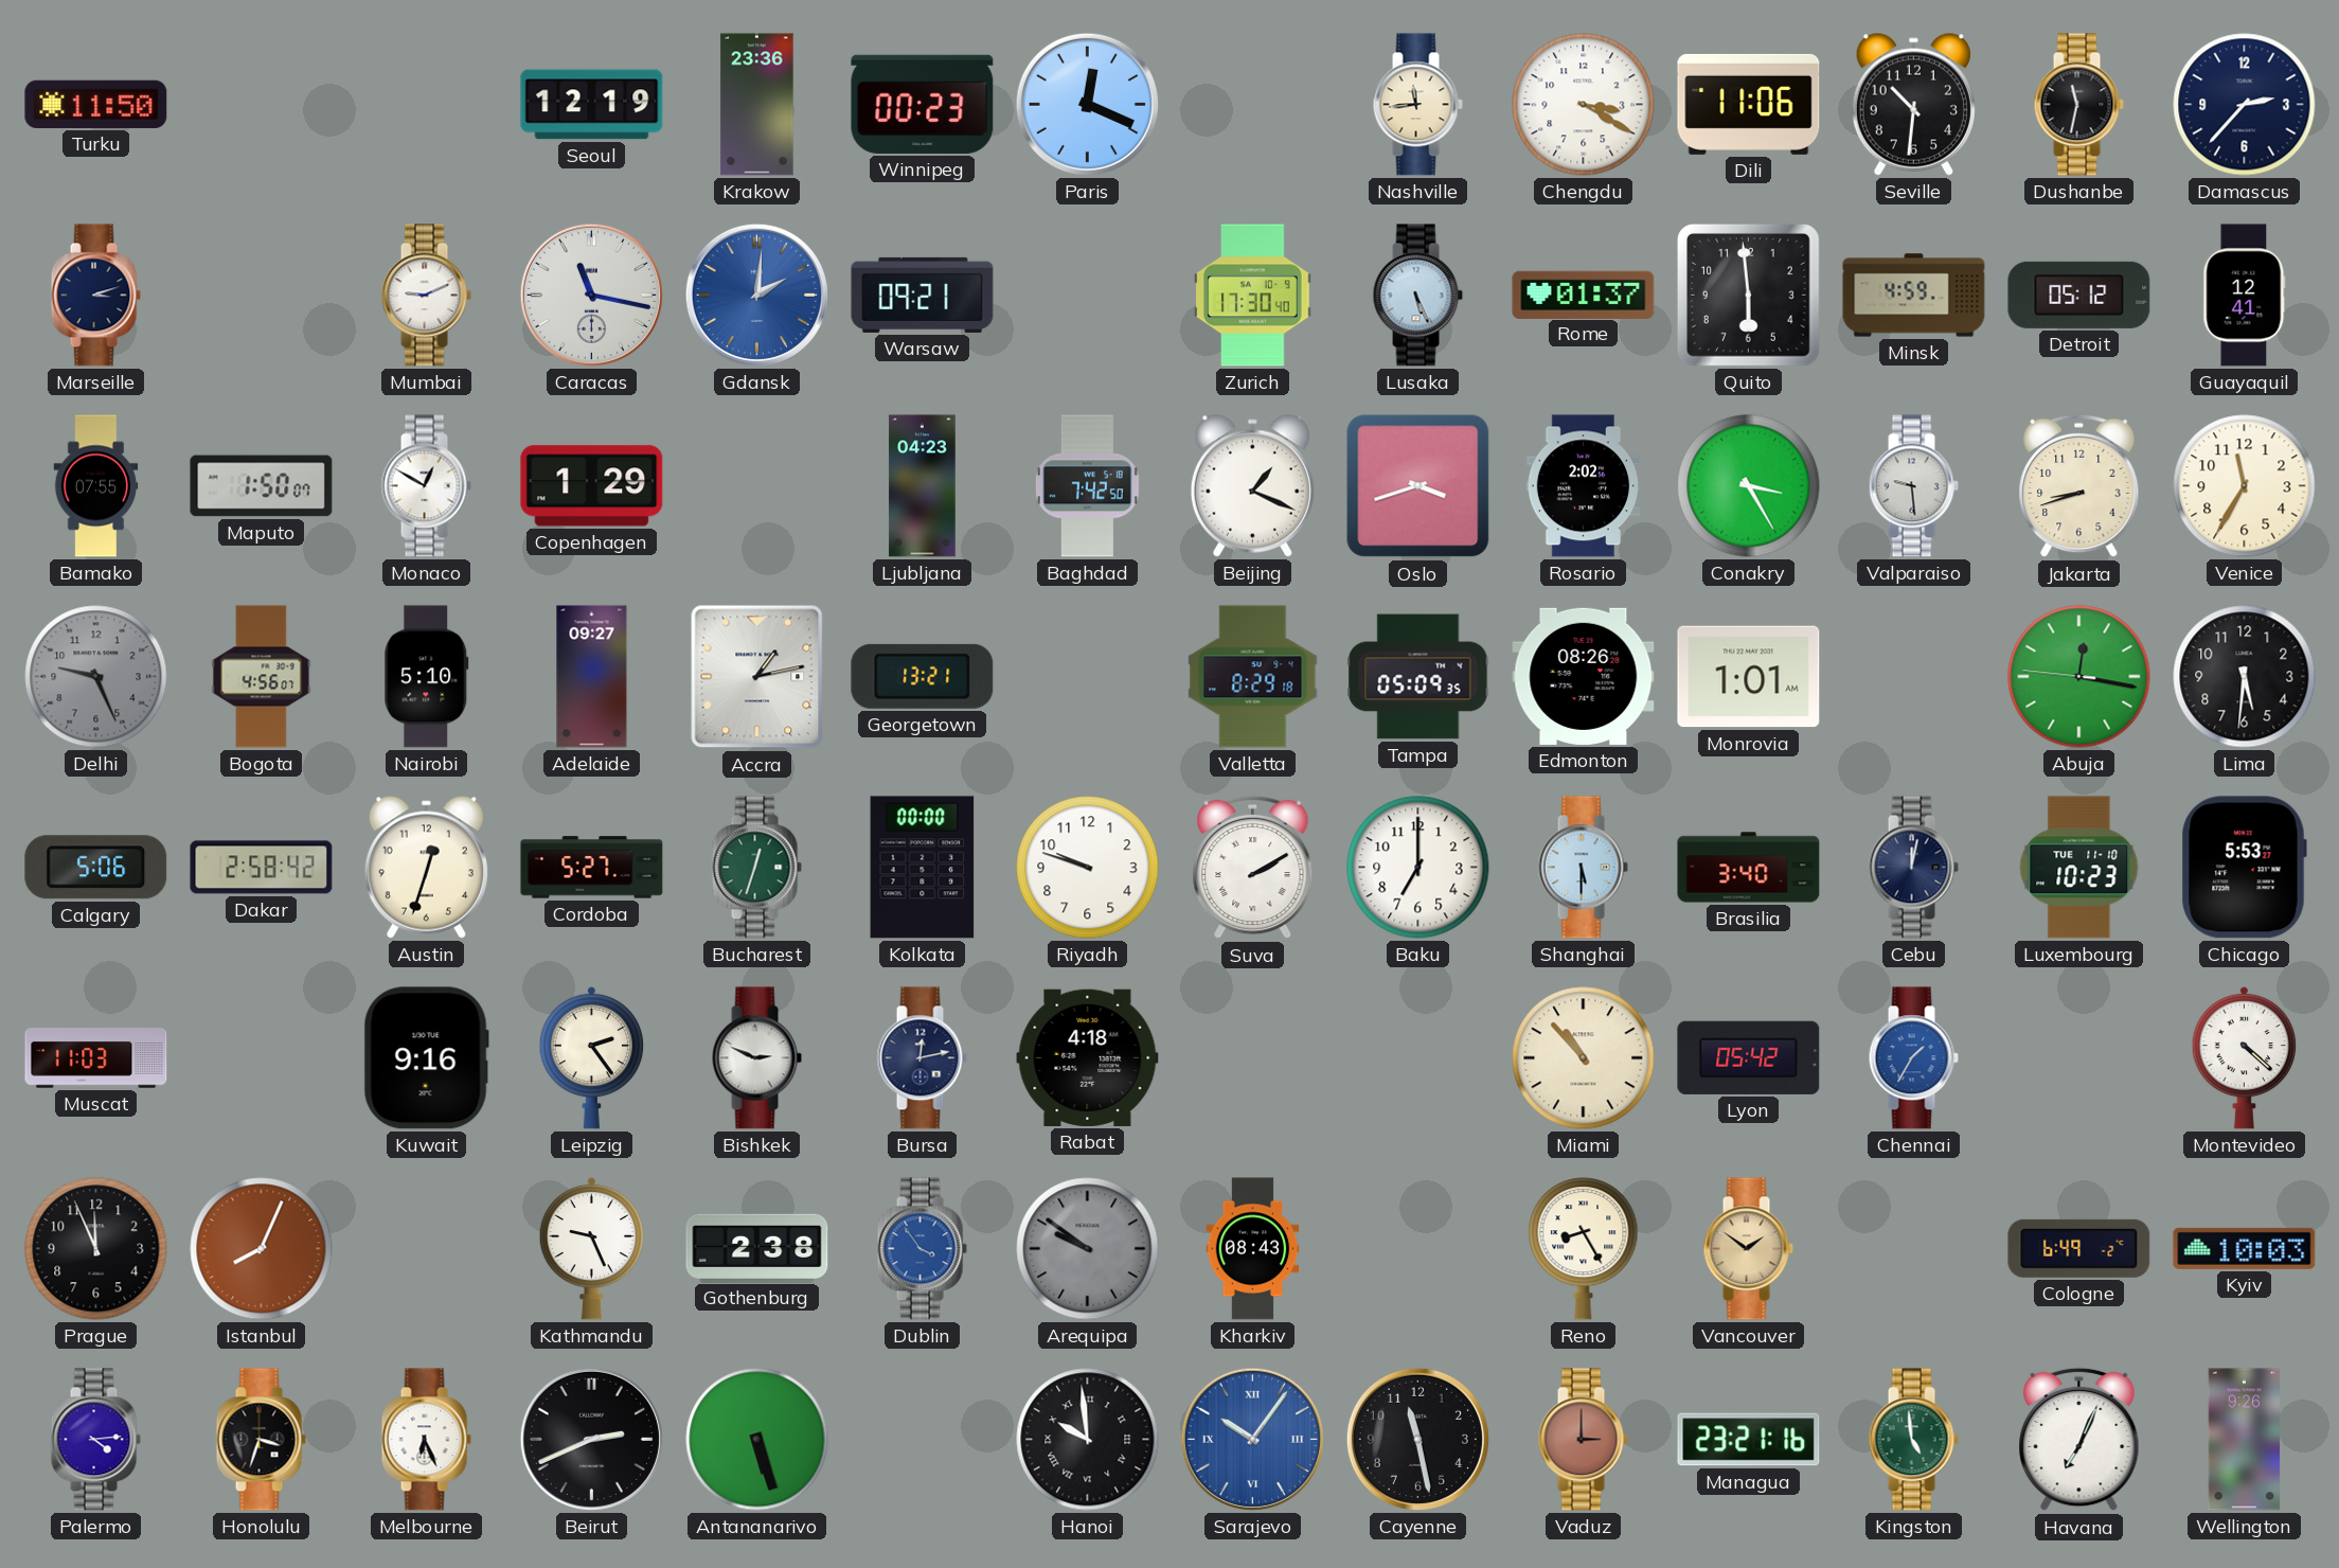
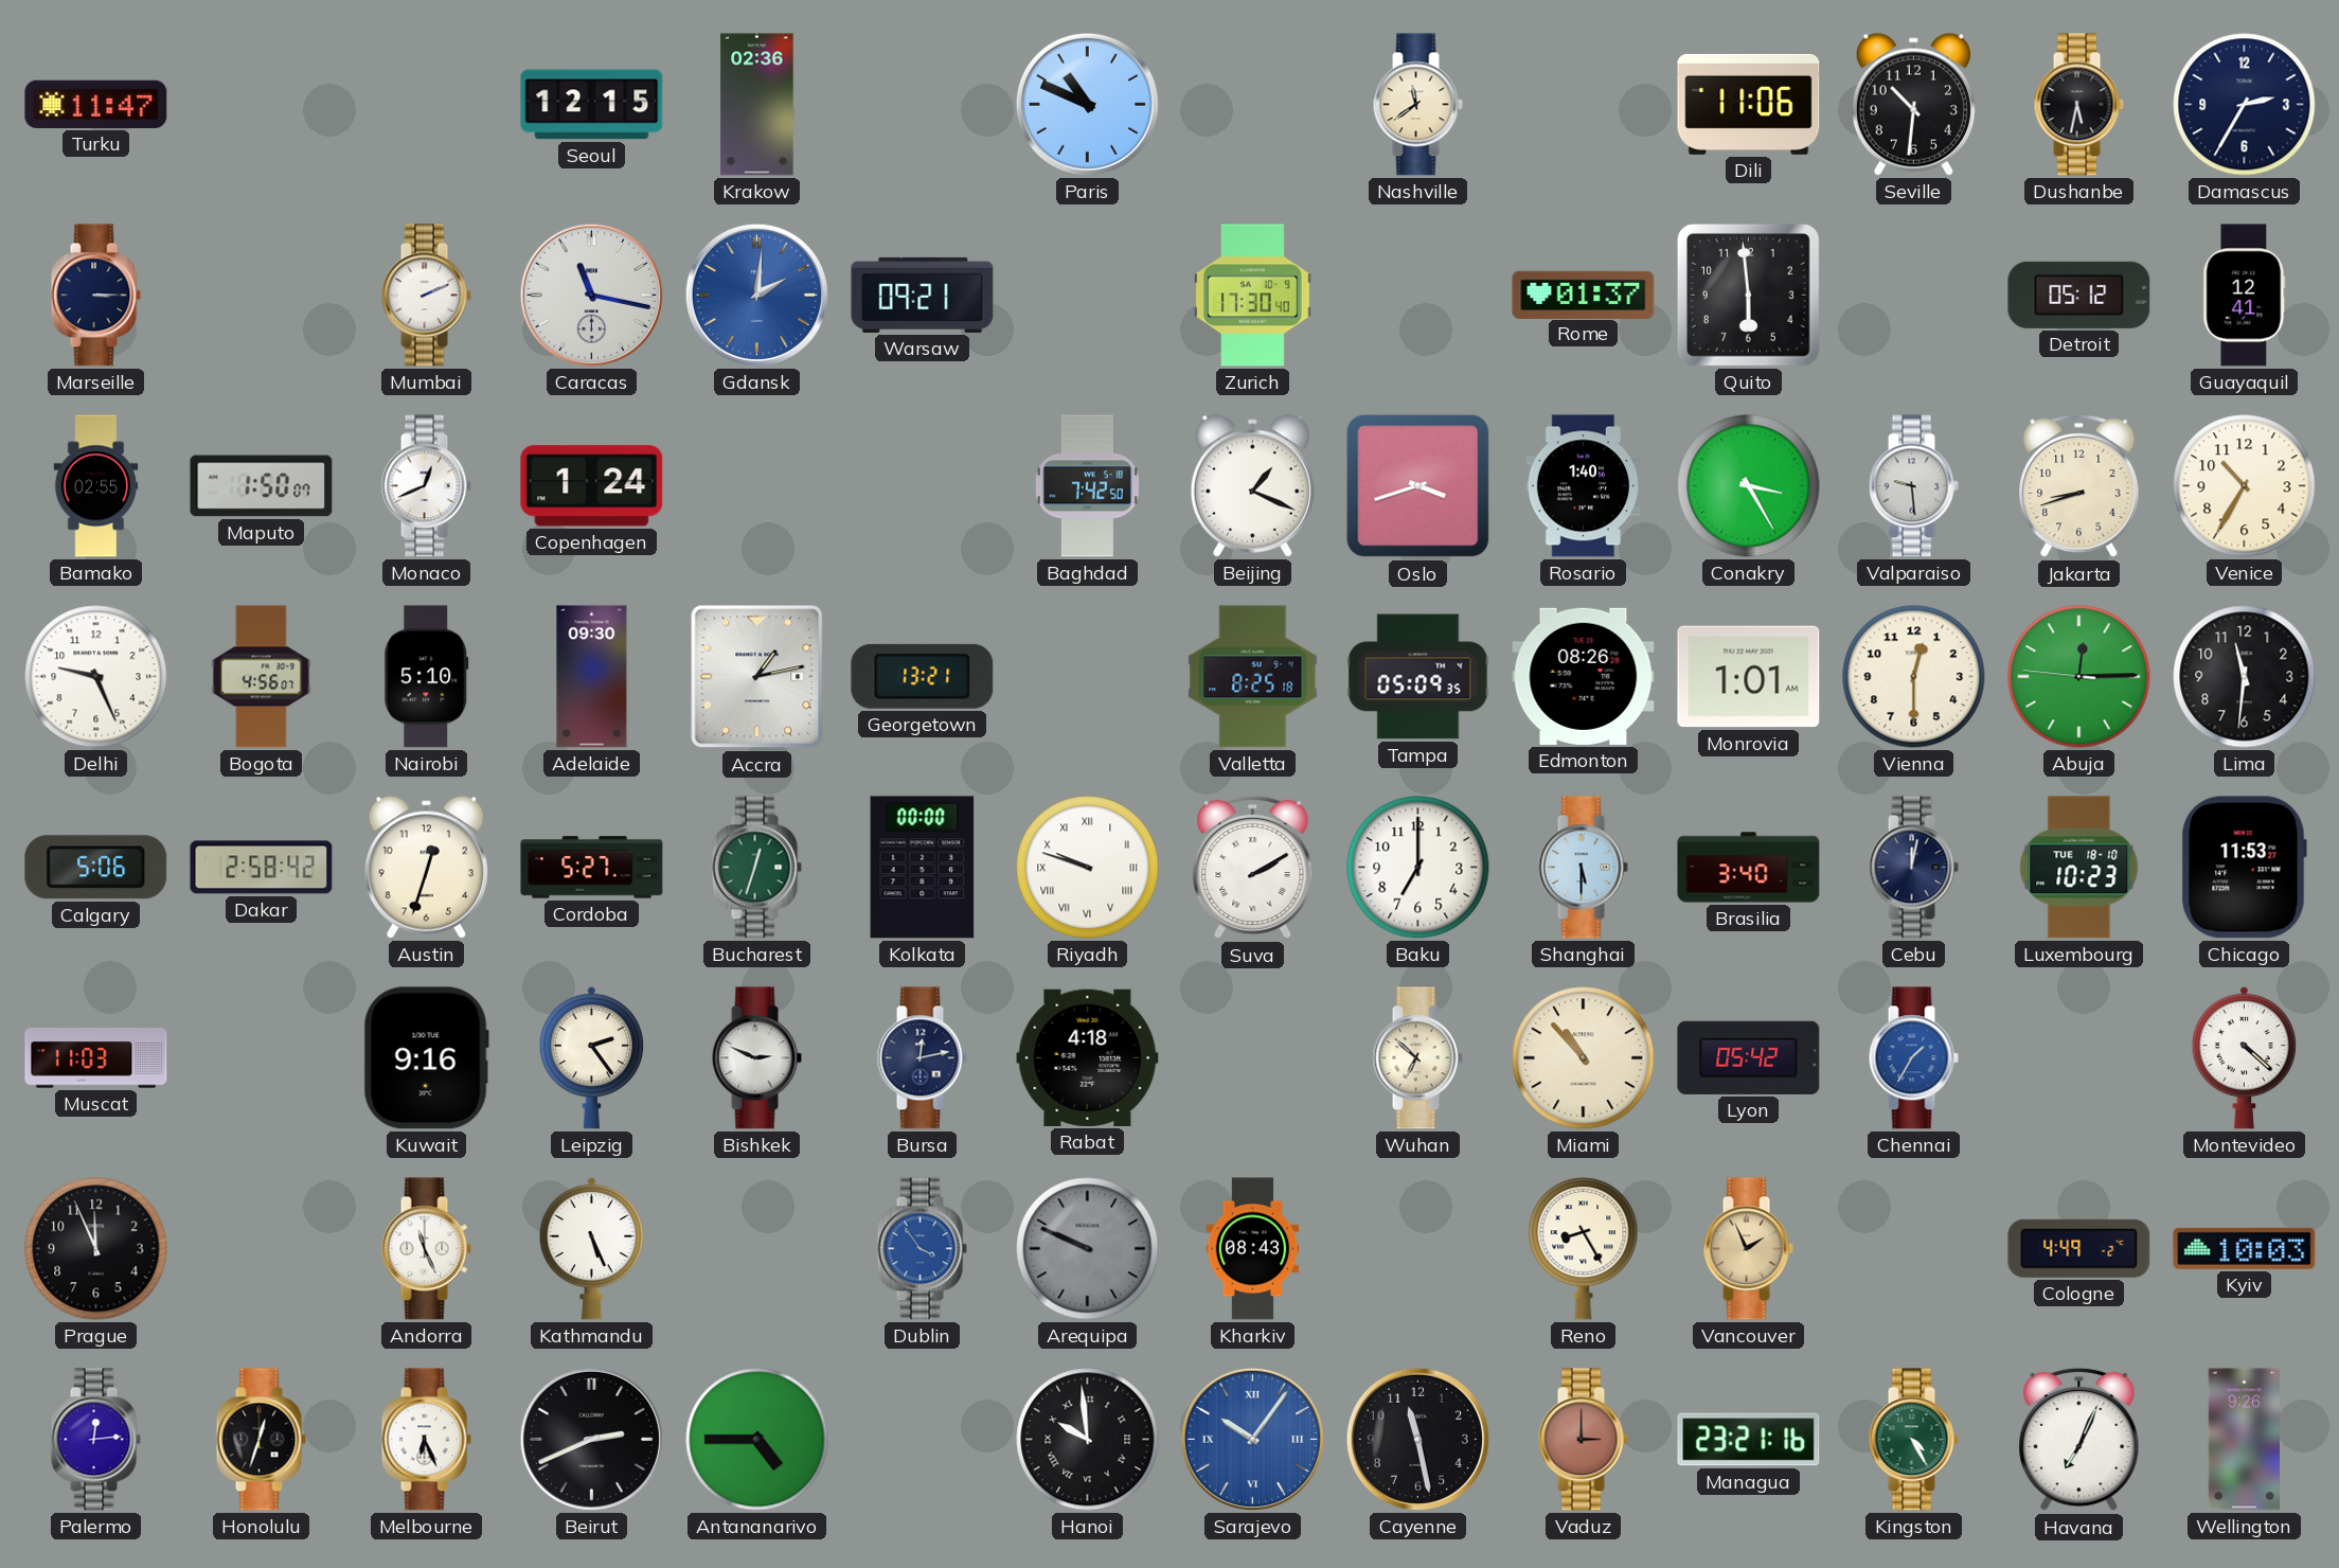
Turku: 11:50 -> 11:47 (96, 104)
Seoul: 12:19 -> 12:15 (592, 105)
Krakow: 23:36 -> 02:36 (757, 105)
Winnipeg: 00:23 -> none (923, 104)
Paris: 12:19 -> 10:49 (1087, 104)
Nashville: 11:44 -> 11:39 (1417, 105)
Chengdu: 3:20 -> none (1584, 105)
Dushanbe: 11:32 -> 5:32 (2078, 105)
Damascus: 2:37 -> 2:35 (2245, 105)
Marseille: 3:12 -> 3:15 (95, 296)
Mumbai: 9:11 -> 2:11 (426, 296)
Lusaka: 5:26 -> none (1417, 296)
Minsk: 4:59 -> none (1914, 296)
Bamako: 07:55 -> 02:55 (96, 486)
Monaco: 12:50 -> 12:41 (426, 486)
Copenhagen: 1:29 -> 1:24 (592, 486)
Ljubljana: 04:23 -> none (923, 486)
Rosario: 2:02 -> 1:40 (1584, 486)
Venice: 11:35 -> 10:35 (2245, 486)
Delhi dial: grey -> white (96, 677)
Adelaide: 09:27 -> 09:30 (592, 677)
Valletta: 8:29 -> 8:25 (1253, 677)
Vienna: none -> 12:30 (1914, 677)
Abuja: 12:16 -> 12:14 (2079, 677)
Lima: 5:31 -> 11:31 (2245, 677)
Riyadh numerals: Arabic -> Roman (1088, 868)
Luxembourg date: TUE 11-10 -> TUE 18-10 (2079, 868)
Chicago: 5:53 -> 11:53 (2244, 868)
Wuhan: none -> 6:52 (1417, 1058)
Istanbul: 8:04 -> none (262, 1249)
Andorra: none -> 11:26 (426, 1249)
Kathmandu: 9:26 -> 5:26 (592, 1248)
Gothenburg: 2:38 -> none (757, 1248)
Arequipa: 9:51 -> 9:49 (1088, 1249)
Vancouver: 1:51 -> 1:56 (1748, 1249)
Cologne: 6:49 -> 4:49 (2079, 1248)
Palermo: 4:14 -> 12:14 (95, 1440)
Honolulu: 3:33 -> 12:33 (261, 1440)
Antananarivo: 5:27 -> 4:45 (757, 1440)
Kingston: 4:59 -> 4:25 (1913, 1440)
